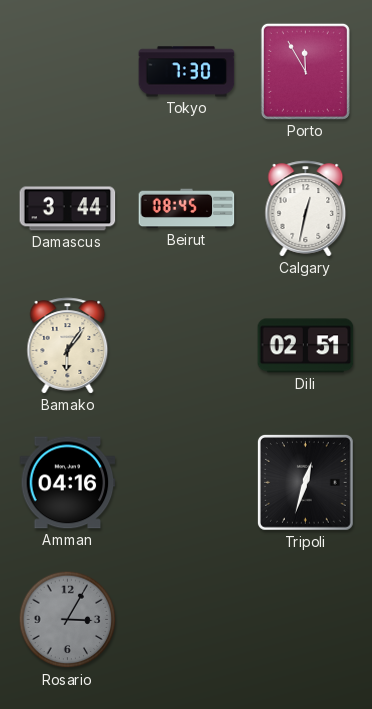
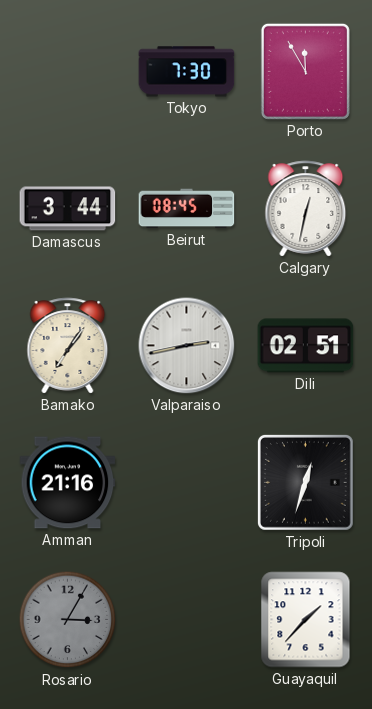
Bamako: 6:06 -> 7:06 (68, 346)
Valparaiso: none -> 2:43 (187, 346)
Amman: 04:16 -> 21:16 (68, 483)
Guayaquil: none -> 1:37 (306, 620)
